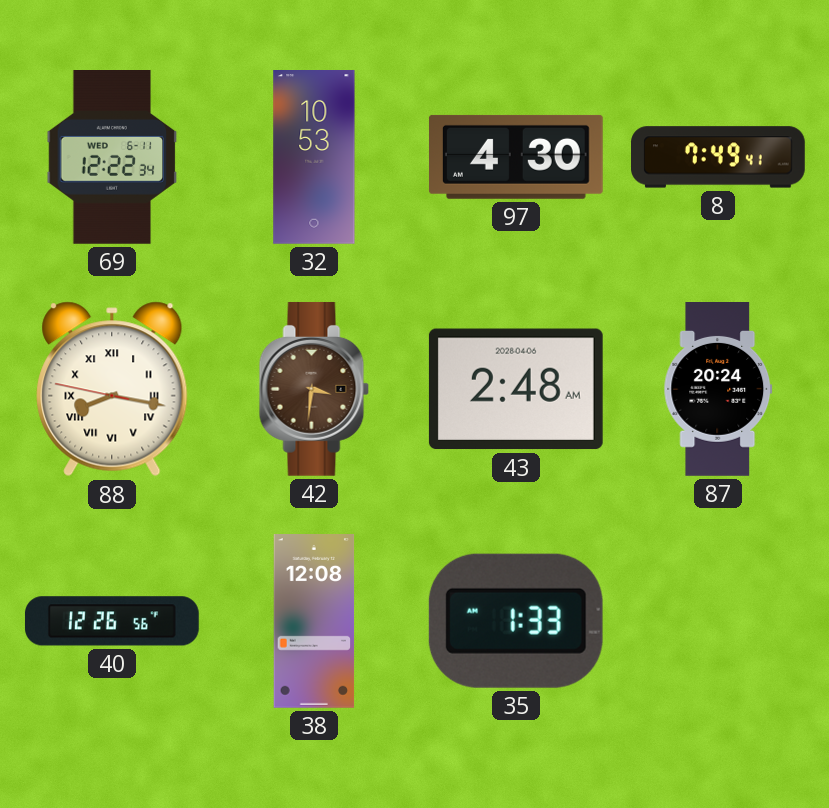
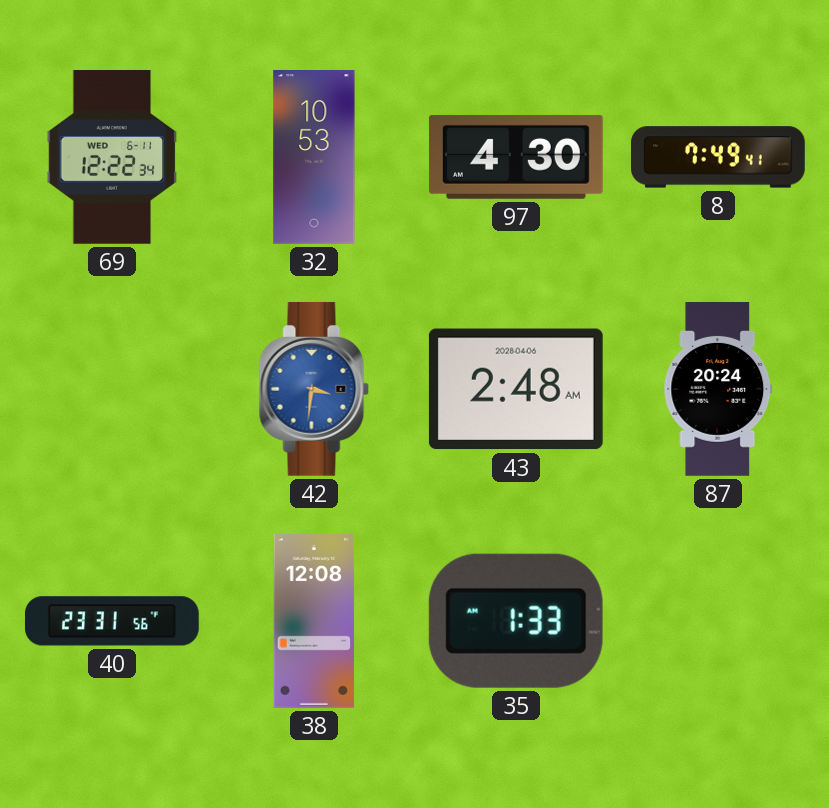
88: 8:16 -> none (112, 389)
42 dial: brown -> blue (314, 389)
40: 12:26 -> 23:31 (112, 621)
